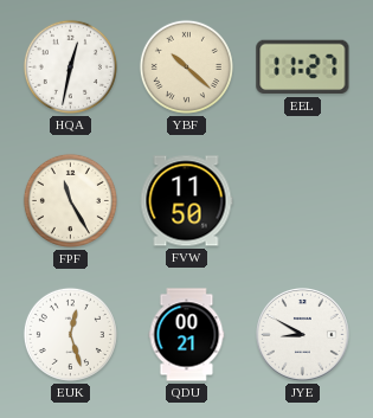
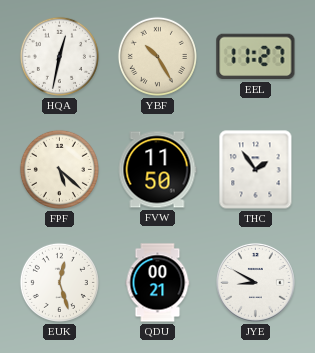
YBF: 10:22 -> 10:25 (157, 56)
FPF: 11:25 -> 5:22 (59, 169)
THC: none -> 1:54 (256, 170)
